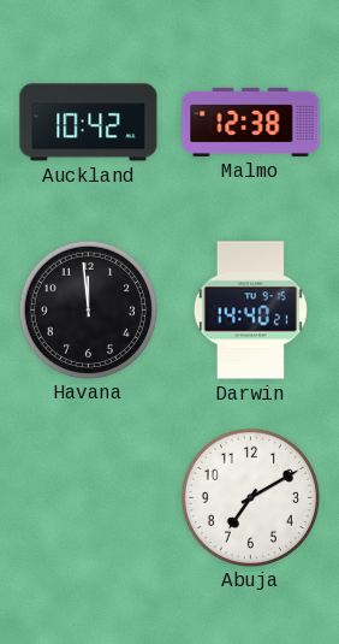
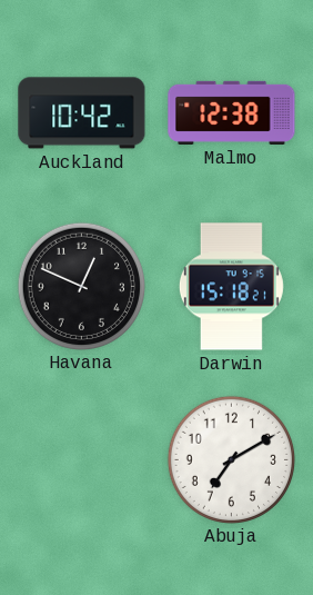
Havana: 11:59 -> 12:49 (81, 286)
Darwin: 14:40 -> 15:18 (231, 287)
